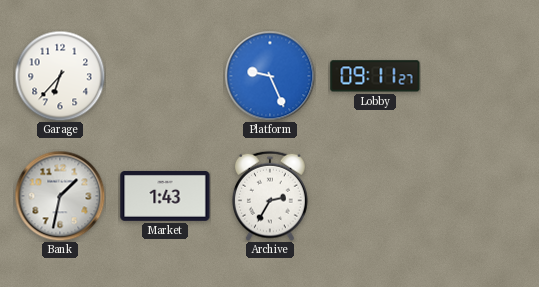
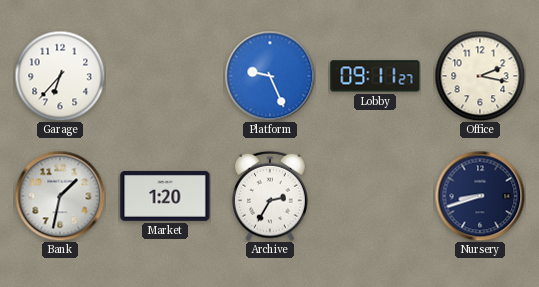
Office: none -> 2:17 (480, 76)
Market: 1:43 -> 1:20 (165, 196)
Nursery: none -> 8:42 (480, 196)
